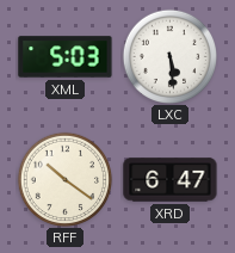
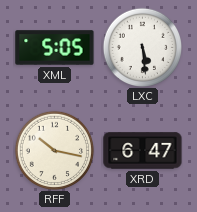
XML: 5:03 -> 5:05 (55, 48)
RFF: 10:21 -> 10:17 (54, 150)
